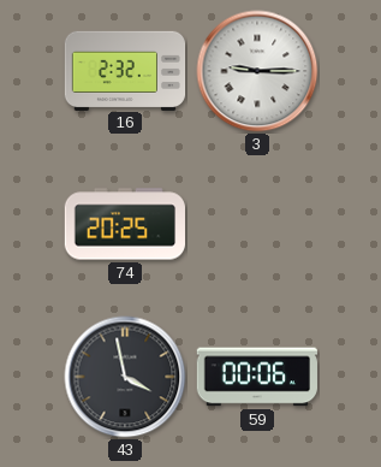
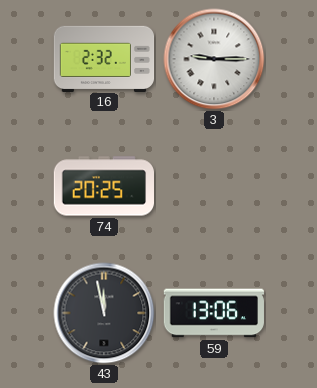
43: 3:58 -> 11:58 (104, 313)
59: 00:06 -> 13:06 (214, 313)
